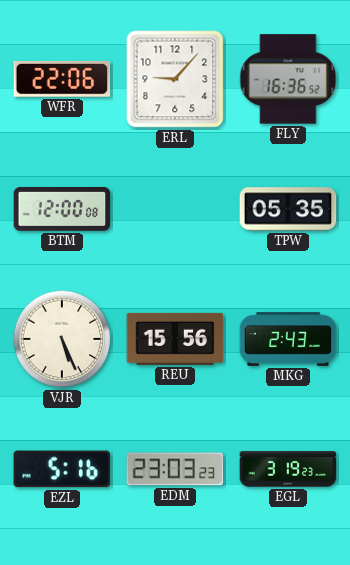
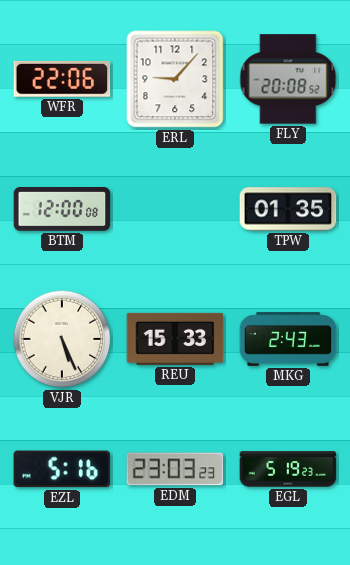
FLY: 16:36 -> 20:08 (288, 79)
TPW: 05:35 -> 01:35 (288, 209)
REU: 15:56 -> 15:33 (175, 339)
EGL: 3:19 -> 5:19 (288, 469)
